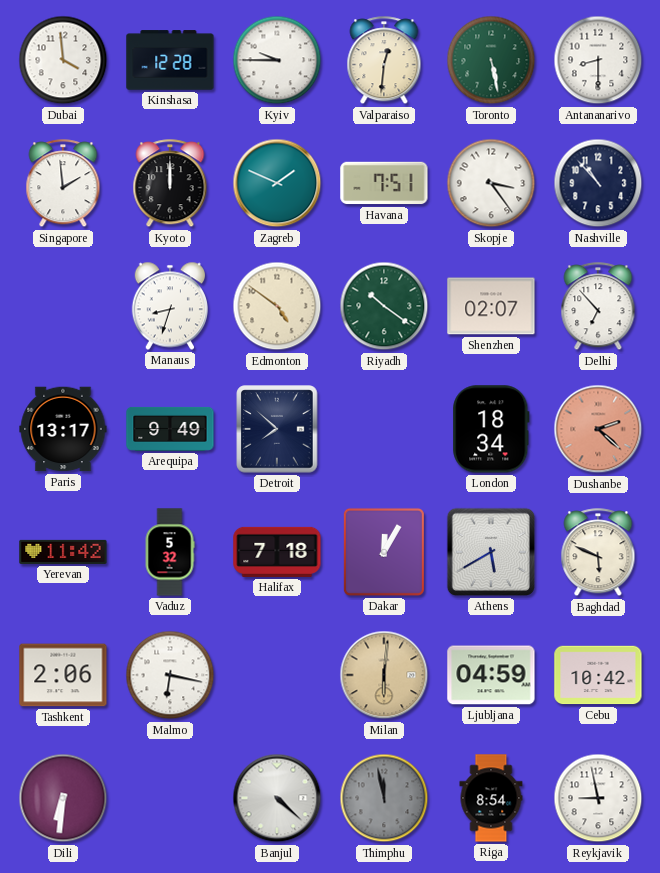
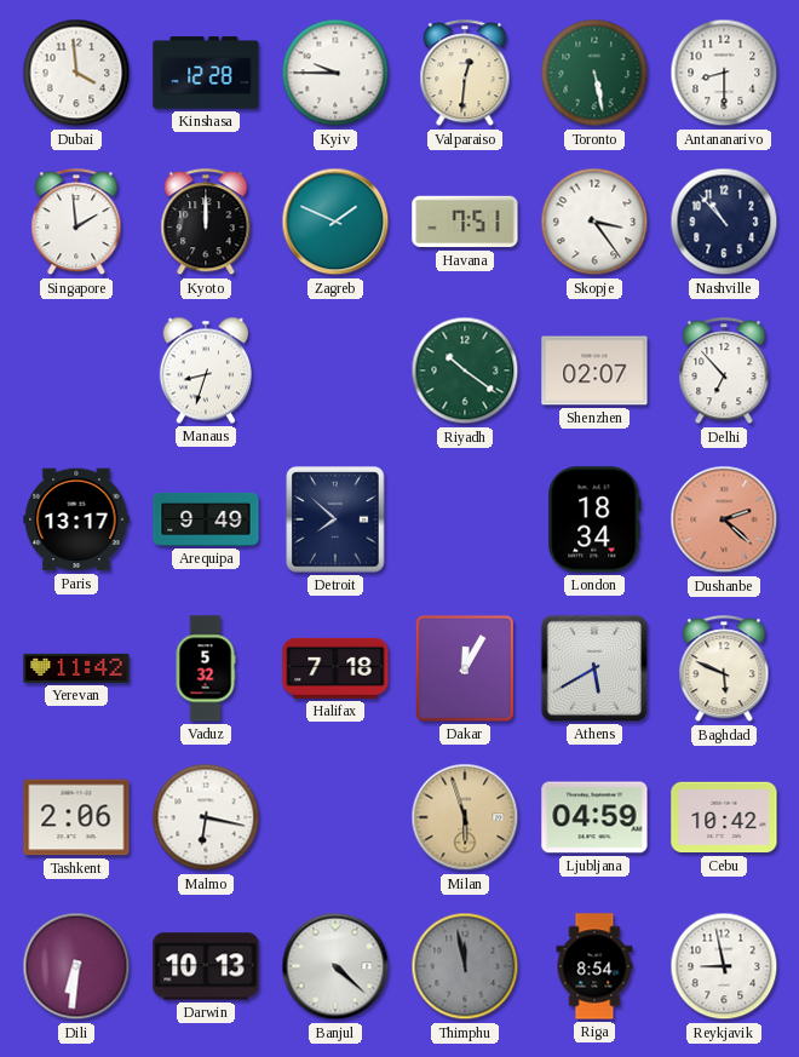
Edmonton: 4:51 -> none (277, 306)
Milan: 6:01 -> 5:57 (465, 817)
Darwin: none -> 10:13 (206, 966)
